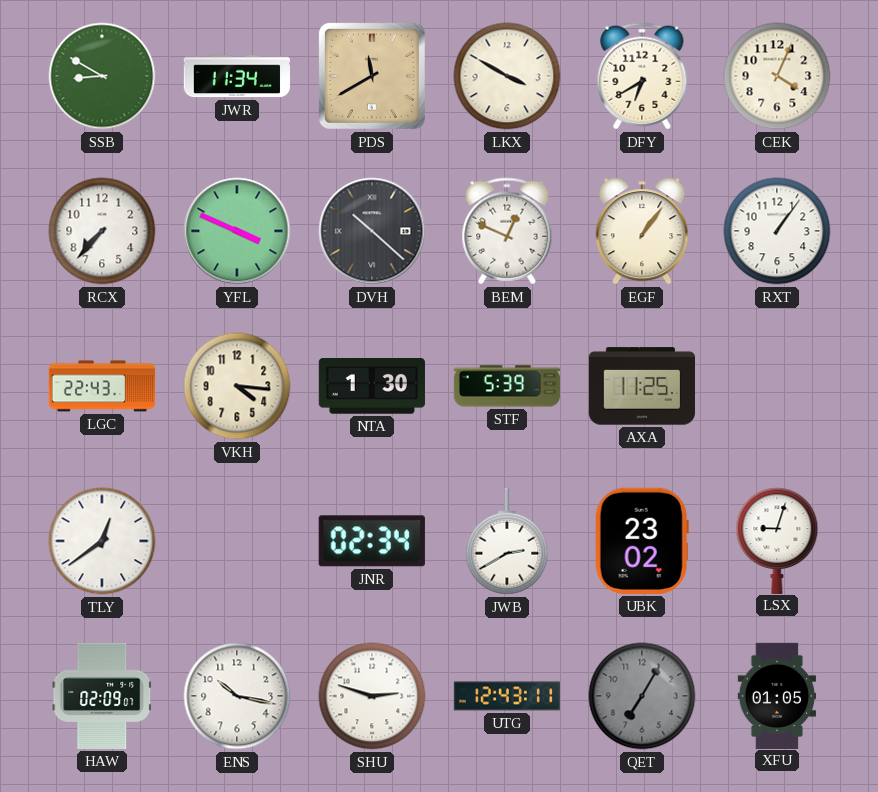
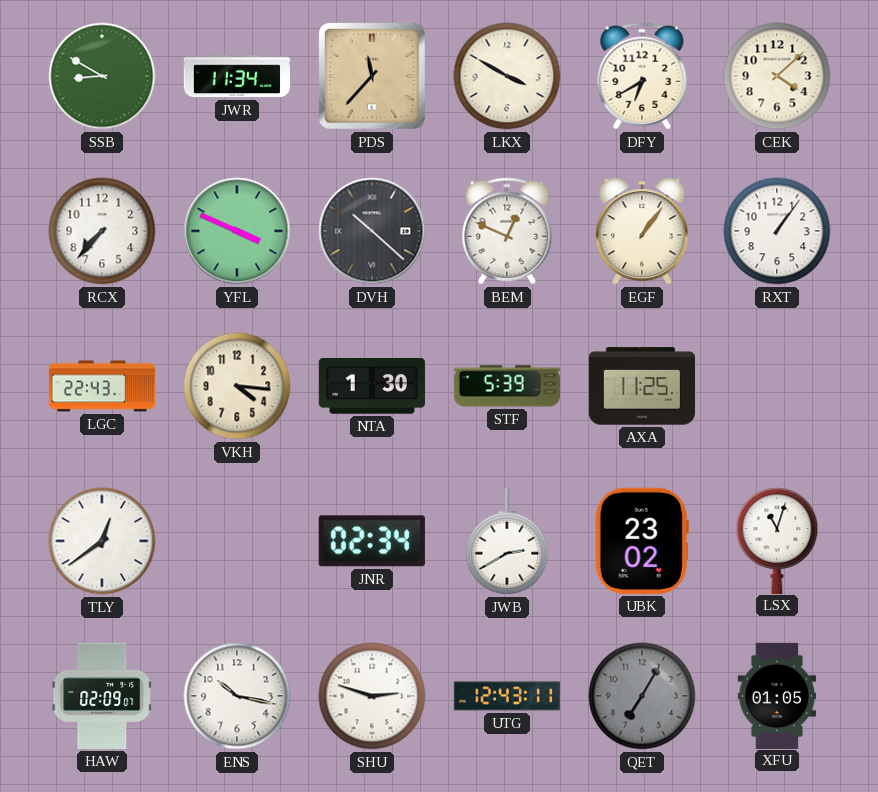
PDS: 11:40 -> 11:37 (372, 76)
CEK: 4:04 -> 4:08 (777, 76)
LSX: 9:03 -> 11:03 (777, 540)
